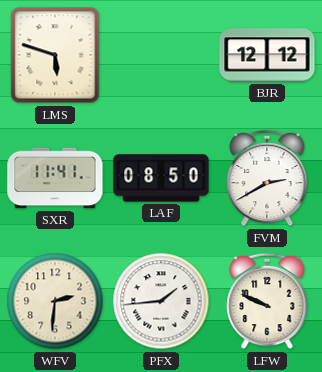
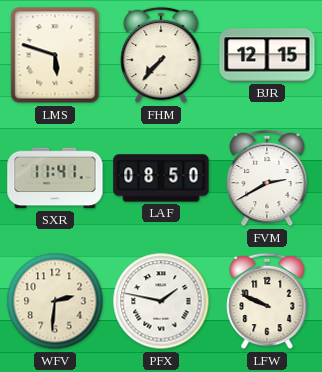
FHM: none -> 7:37 (161, 55)
BJR: 12:12 -> 12:15 (267, 55)
PFX: 1:44 -> 1:47 (161, 301)
